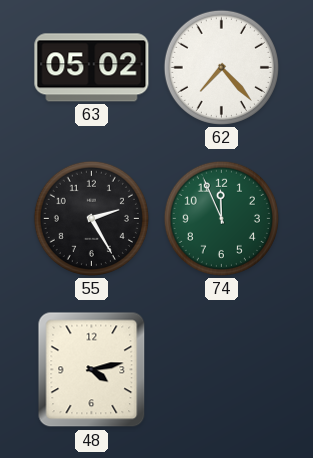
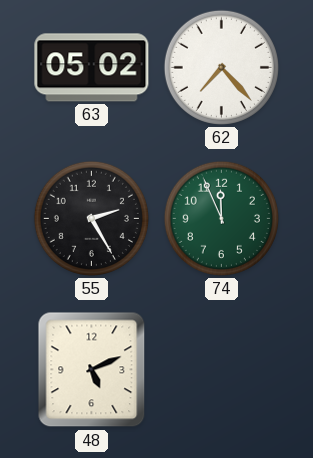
48: 4:13 -> 5:11 (92, 370)
